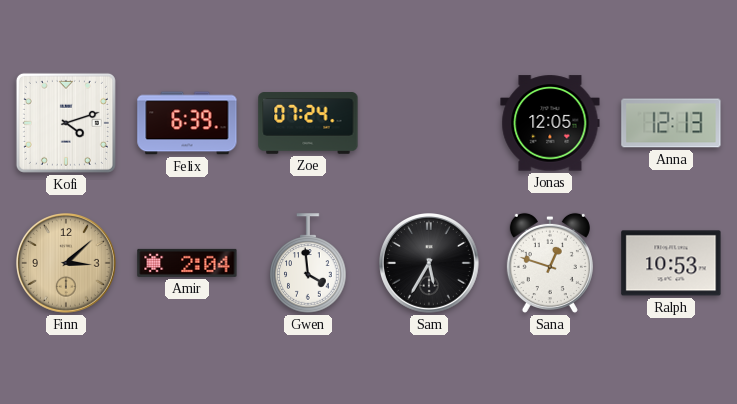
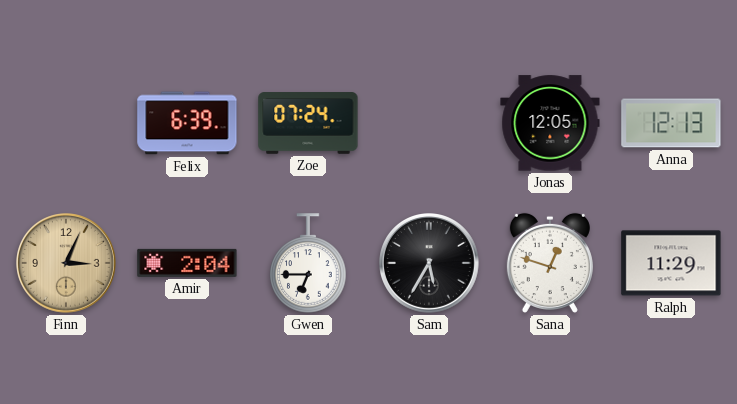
Kofi: 4:12 -> none (66, 123)
Finn: 3:08 -> 3:04 (67, 264)
Gwen: 3:59 -> 6:45 (308, 263)
Ralph: 10:53 -> 11:29 (671, 263)
